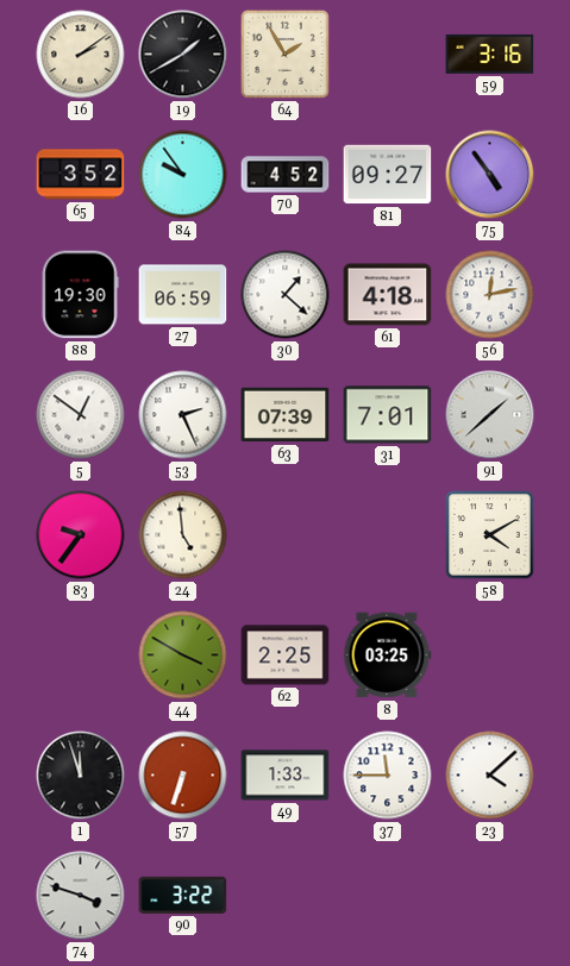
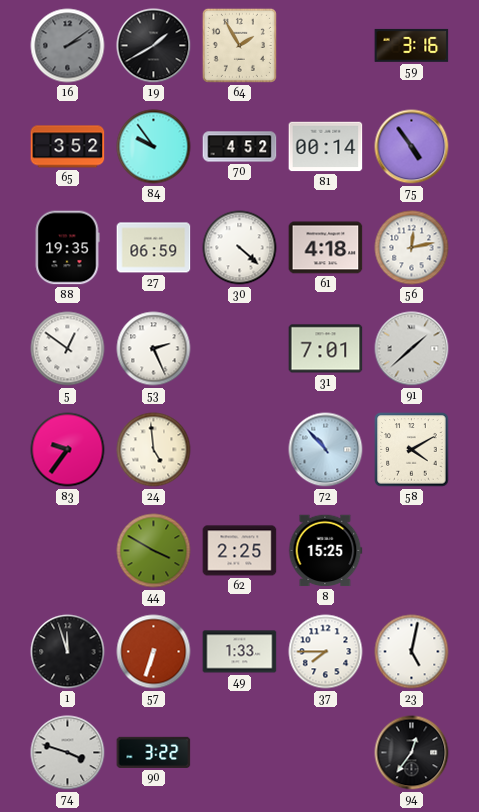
16 dial: cream -> grey (68, 46)
81: 09:27 -> 00:14 (326, 147)
88: 19:30 -> 19:35 (67, 248)
30: 1:22 -> 4:22 (240, 248)
63: 07:39 -> none (286, 415)
72: none -> 10:53 (326, 450)
8: 03:25 -> 15:25 (326, 551)
37: 11:45 -> 7:45 (326, 652)
23: 4:08 -> 5:02 (412, 652)
94: none -> 12:36 (412, 753)
